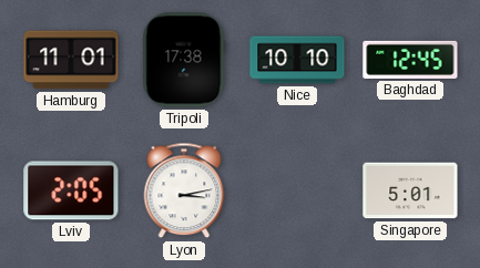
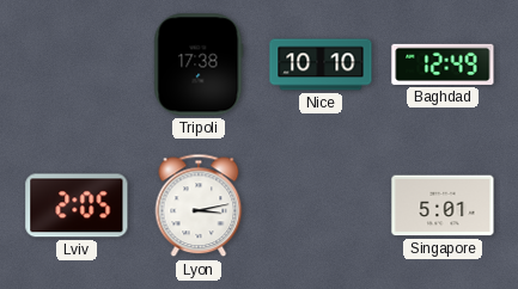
Hamburg: 11:01 -> none (71, 60)
Baghdad: 12:45 -> 12:49 (443, 64)
